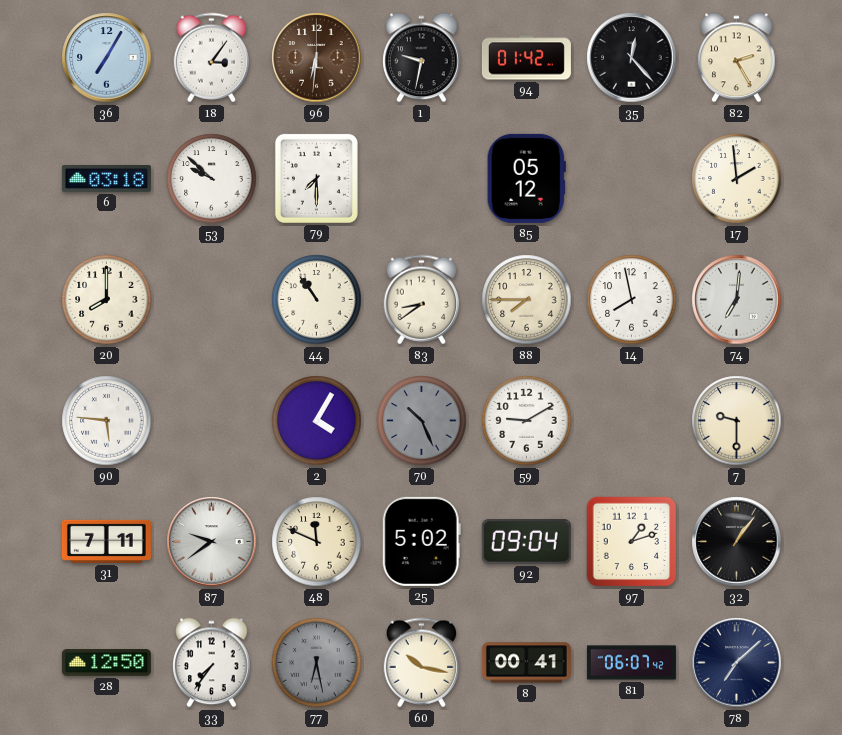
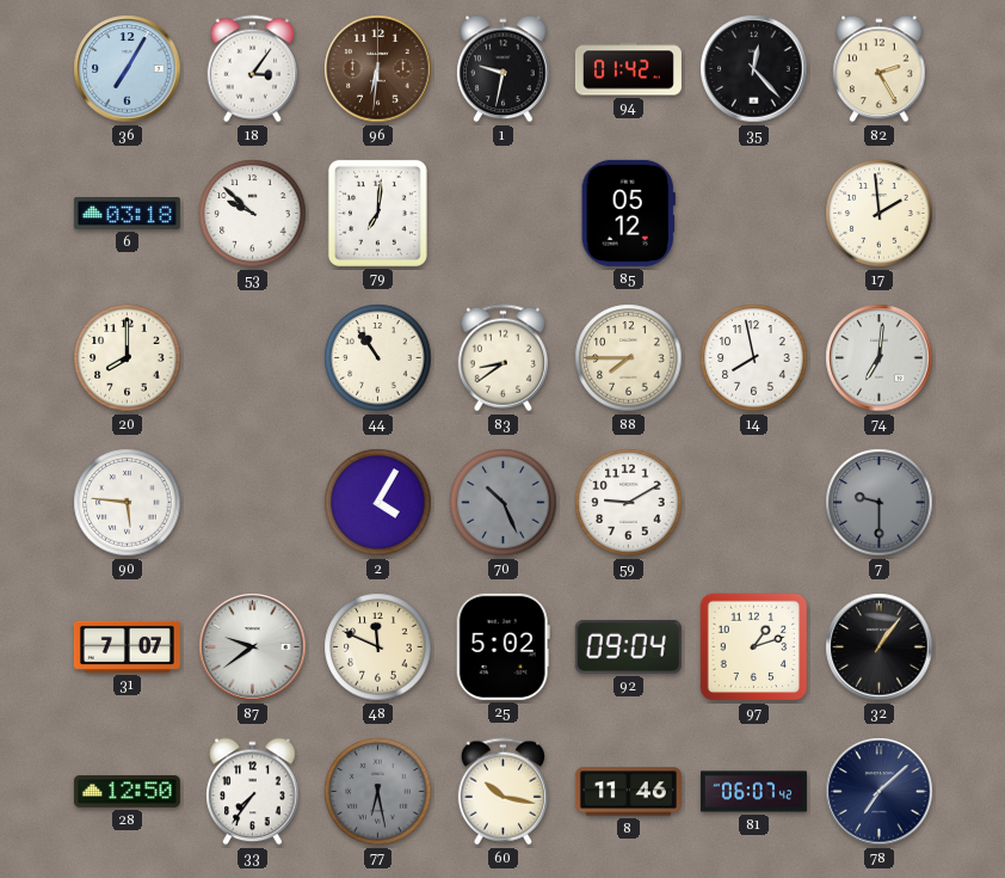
79: 7:30 -> 7:01 (377, 213)
7 dial: cream -> grey (880, 503)
31: 7:11 -> 7:07 (127, 646)
8: 00:41 -> 11:46 (628, 792)
